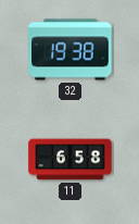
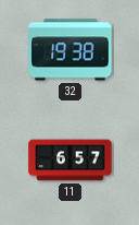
11: 6:58 -> 6:57 (71, 161)
